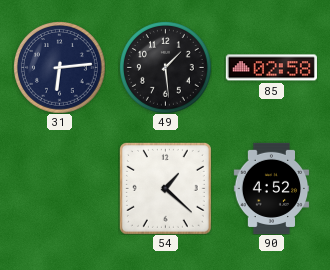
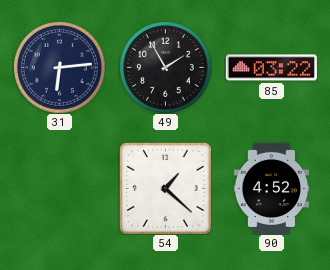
49: 1:29 -> 1:55 (166, 68)
85: 02:58 -> 03:22 (271, 68)
